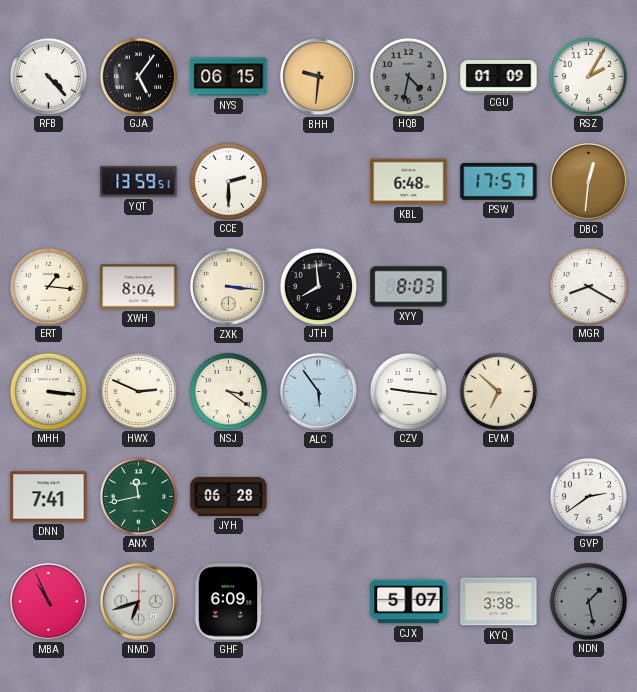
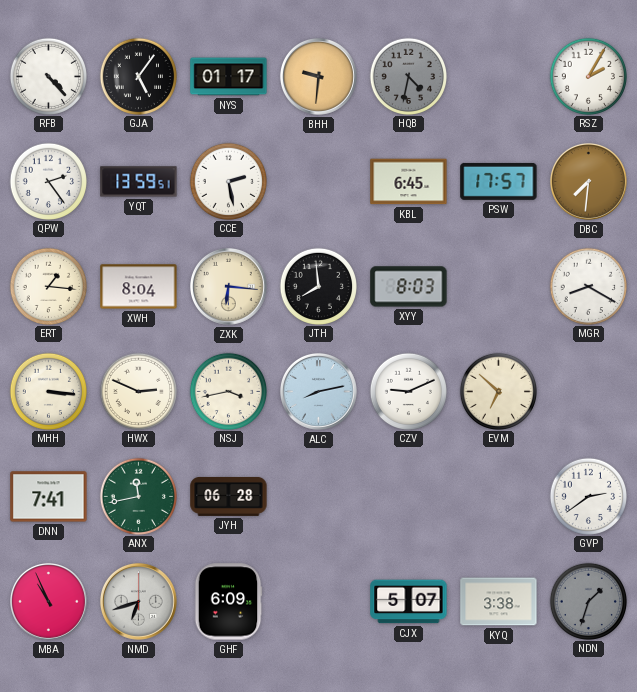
NYS: 06:15 -> 01:17 (229, 77)
CGU: 01:09 -> none (499, 77)
QPW: none -> 2:24 (48, 181)
CCE: 2:30 -> 2:28 (228, 181)
KBL: 6:48 -> 6:45 (409, 182)
DBC: 12:31 -> 7:31 (588, 181)
ZXK: 3:16 -> 6:16 (228, 286)
NSJ: 3:21 -> 3:43 (228, 391)
ALC: 5:54 -> 8:13 (318, 391)
CZV: 9:16 -> 9:11 (408, 391)
NDN: 1:28 -> 1:33 (588, 601)
